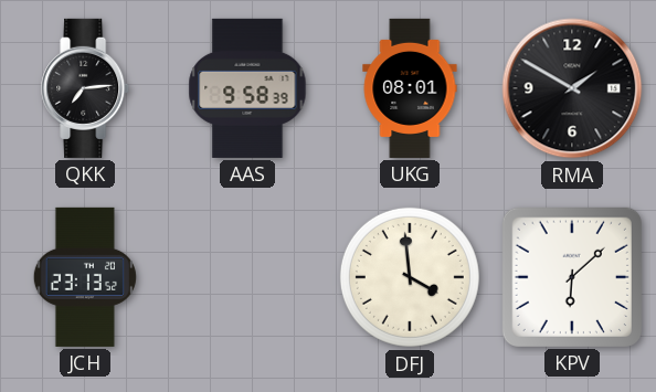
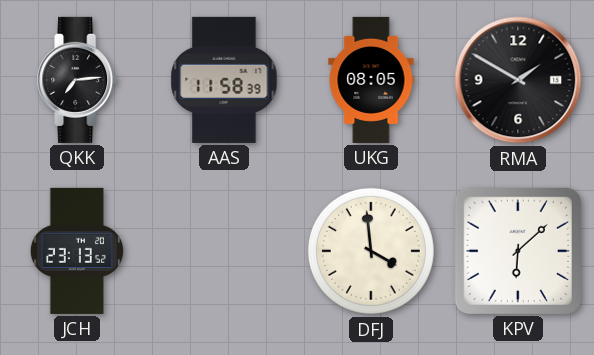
AAS: 9:58 -> 11:58 (224, 80)
UKG: 08:01 -> 08:05 (371, 80)
